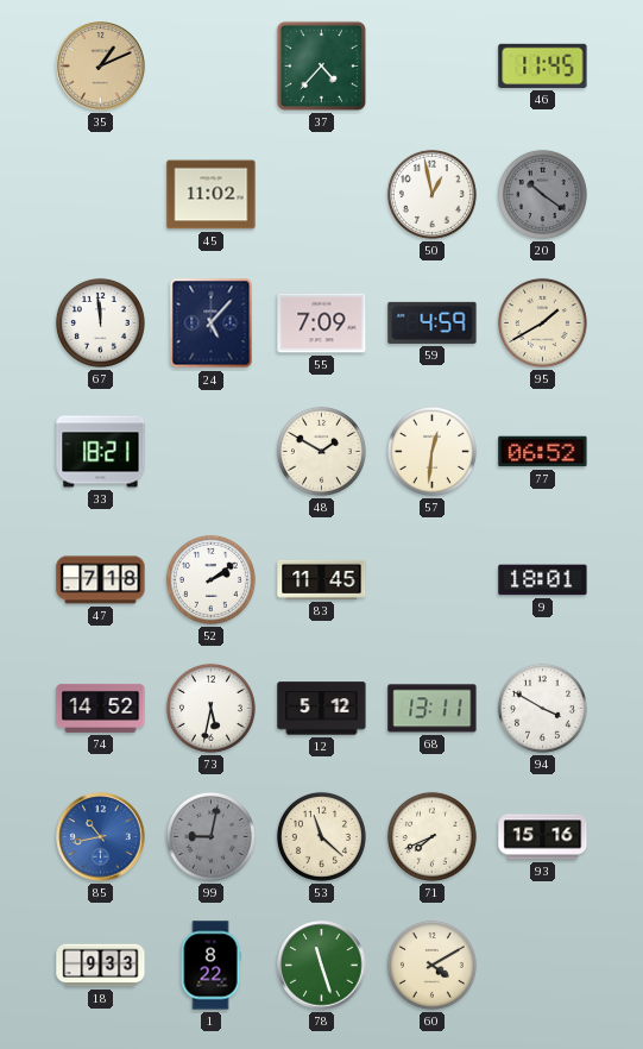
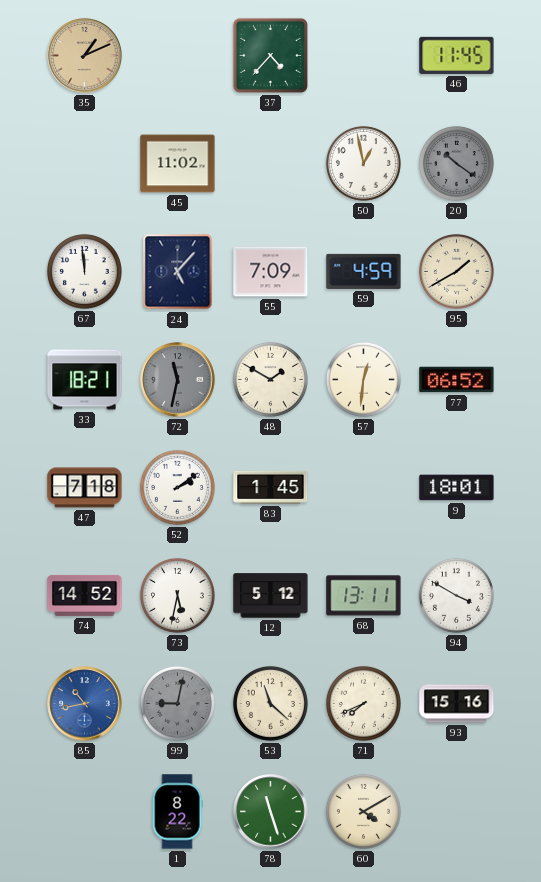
72: none -> 11:32 (178, 380)
83: 11:45 -> 1:45 (271, 487)
18: 9:33 -> none (101, 966)
